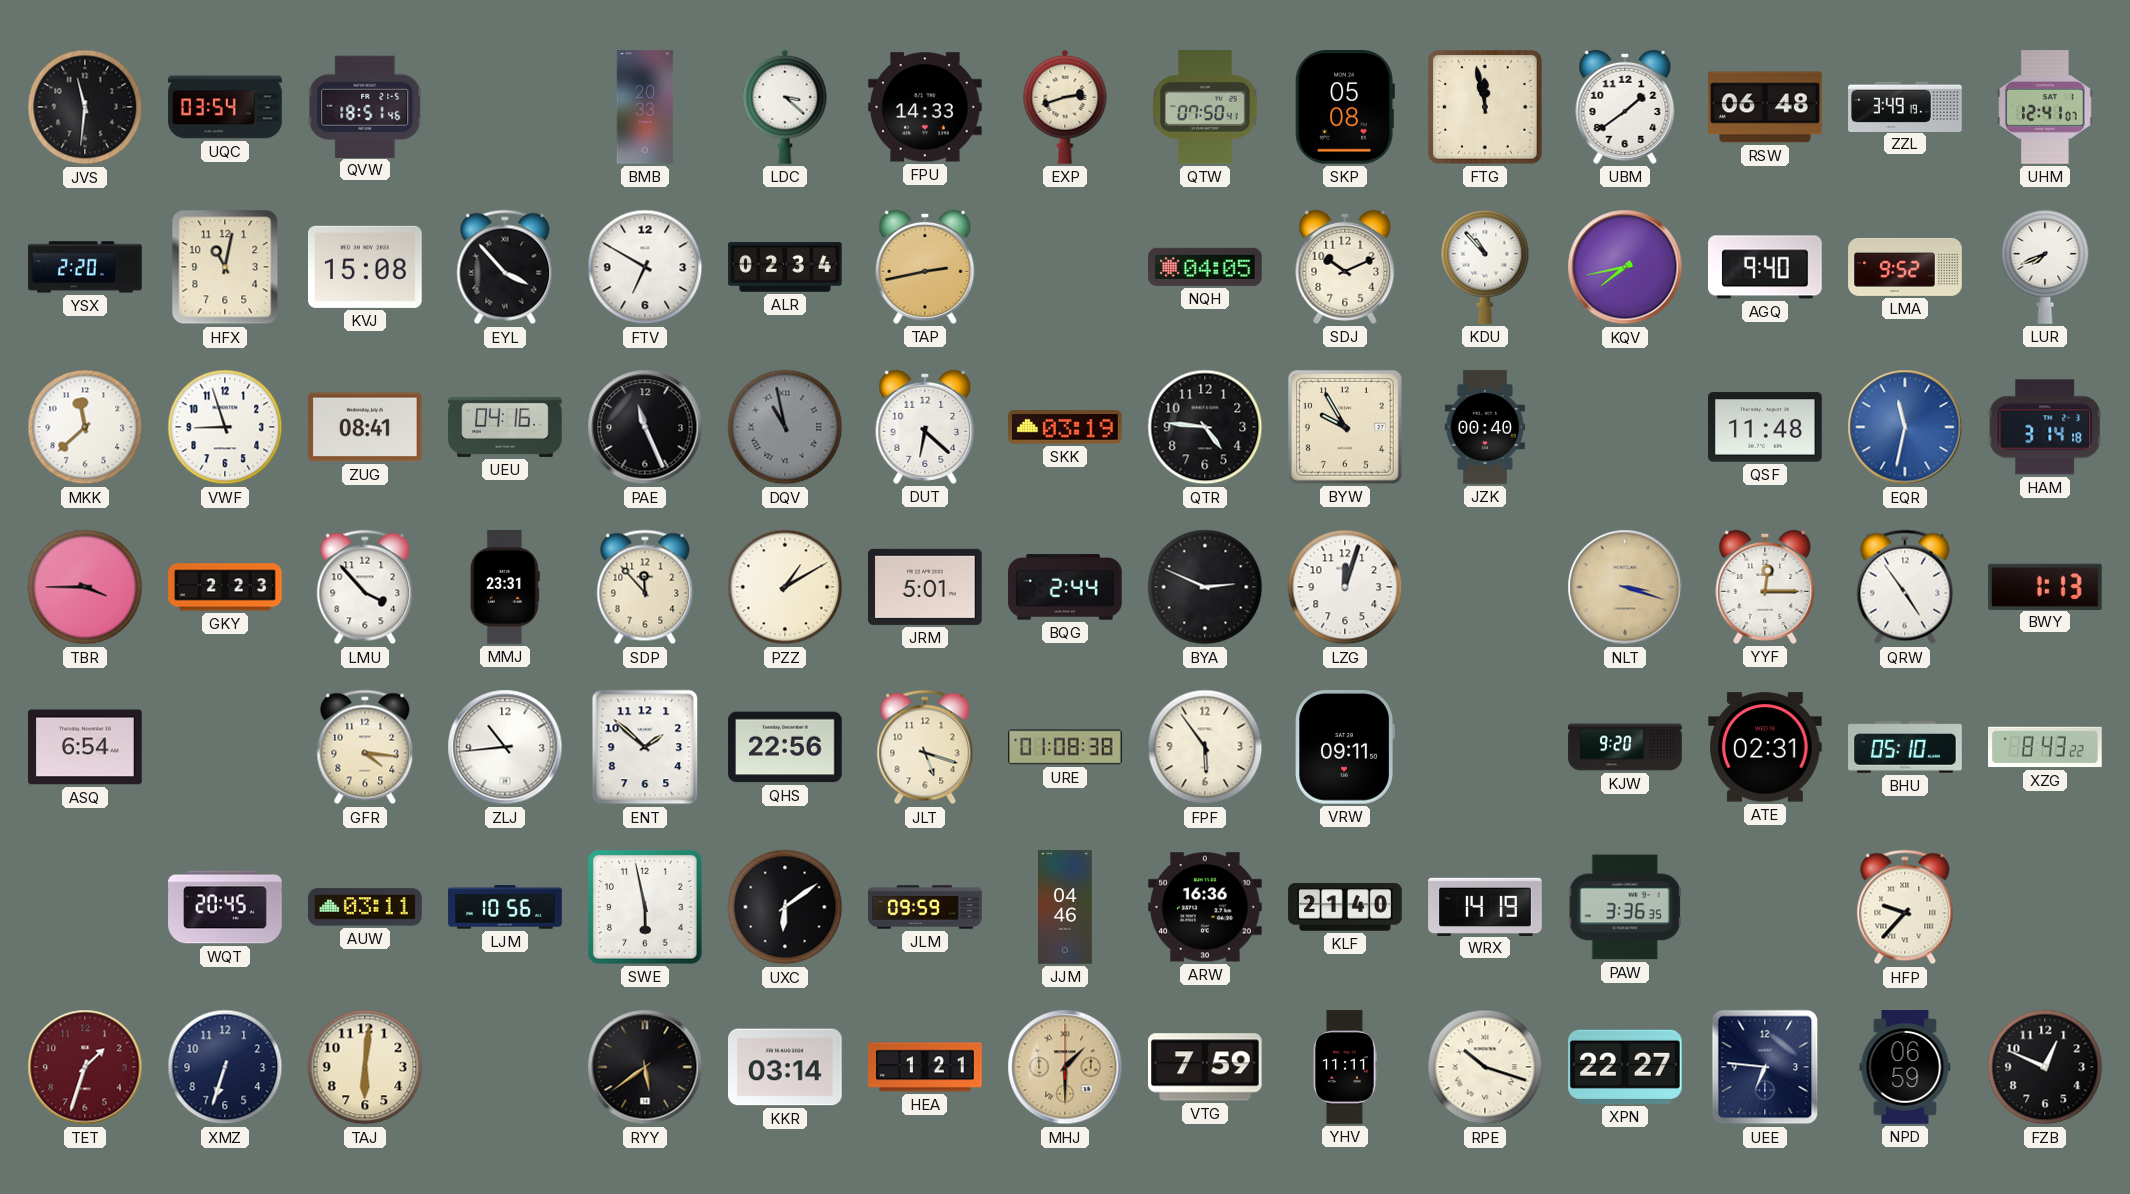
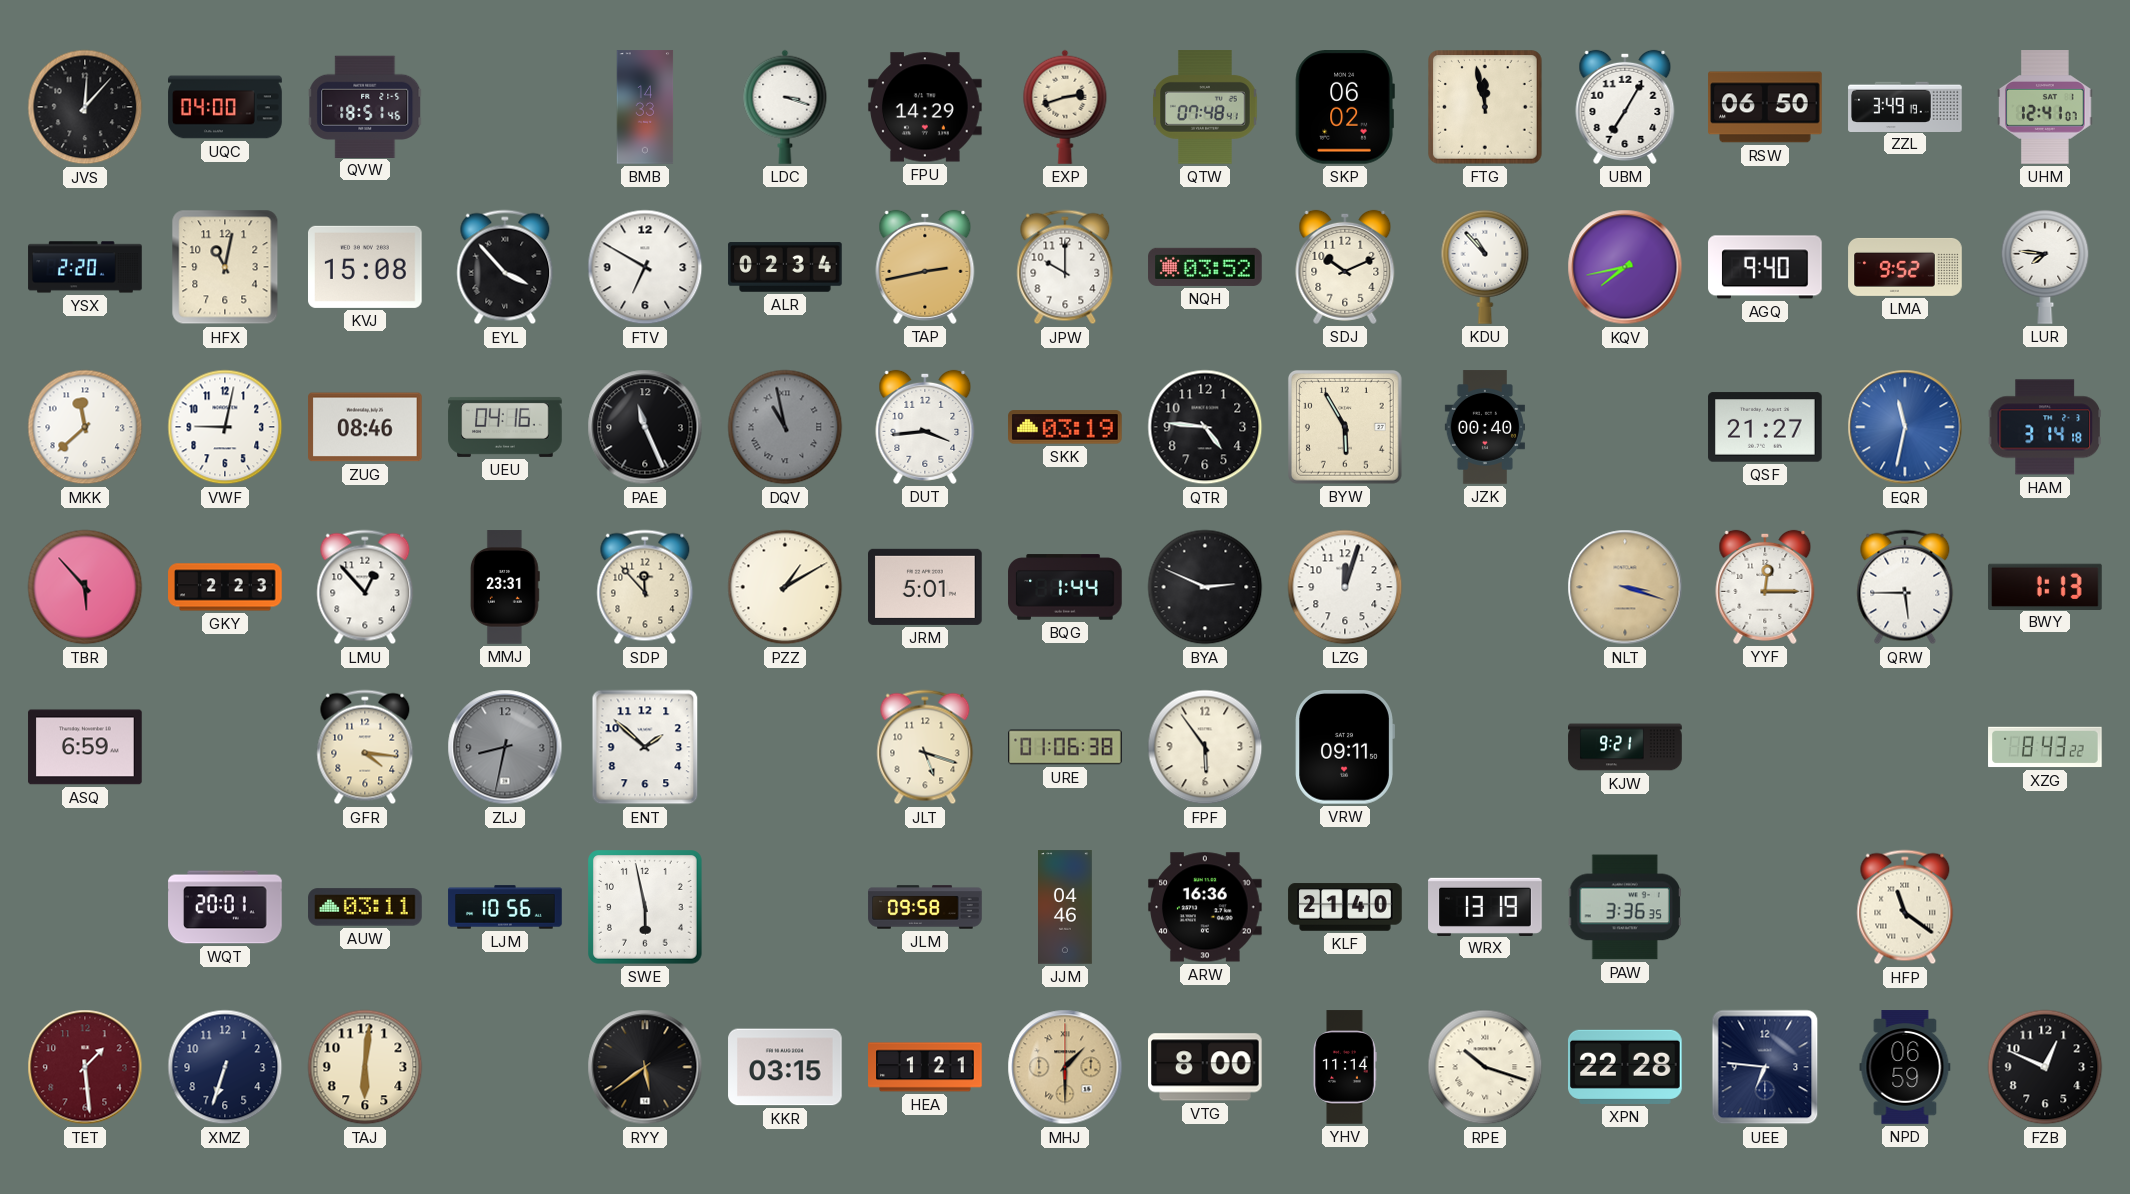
JVS: 11:31 -> 12:07 (85, 107)
UQC: 03:54 -> 04:00 (225, 107)
BMB: 20:33 -> 14:33 (645, 107)
LDC: 3:22 -> 3:18 (785, 107)
FPU: 14:33 -> 14:29 (925, 107)
QTW: 07:50 -> 07:48 (1205, 107)
SKP: 05:08 -> 06:02 (1345, 108)
UBM: 1:39 -> 7:05 (1625, 107)
RSW: 06:48 -> 06:50 (1765, 107)
JPW: none -> 10:00 (1065, 267)
NQH: 04:05 -> 03:52 (1205, 267)
LUR: 7:41 -> 7:46 (2045, 267)
VWF: 8:57 -> 9:02 (225, 427)
ZUG: 08:41 -> 08:46 (365, 427)
DUT: 6:22 -> 3:44 (925, 427)
BYW: 9:55 -> 5:55 (1345, 427)
QSF: 11:48 -> 21:27 (1765, 427)
TBR: 3:45 -> 5:53 (85, 587)
LMU: 3:53 -> 12:53 (365, 587)
BQG: 2:44 -> 1:44 (1065, 587)
QRW: 4:54 -> 5:45 (1905, 587)
ASQ: 6:54 -> 6:59 (85, 747)
ZLJ: 10:44 -> 8:32 (505, 747)
ZLJ dial: white -> grey (505, 747)
QHS: 22:56 -> none (785, 747)
URE: 01:08 -> 01:06 (1065, 747)
KJW: 9:20 -> 9:21 (1625, 747)
ATE: 02:31 -> none (1765, 747)
BHU: 05:10 -> none (1905, 747)
WQT: 20:45 -> 20:01 (225, 907)
UXC: 6:09 -> none (785, 907)
JLM: 09:59 -> 09:58 (925, 907)
WRX: 14:19 -> 13:19 (1485, 906)
HFP: 9:37 -> 11:21 (1905, 907)
TET: 1:33 -> 1:29 (85, 1067)
KKR: 03:14 -> 03:15 (785, 1067)
VTG: 7:59 -> 8:00 (1206, 1067)
YHV: 11:11 -> 11:14 (1345, 1067)
XPN: 22:27 -> 22:28 (1626, 1067)
